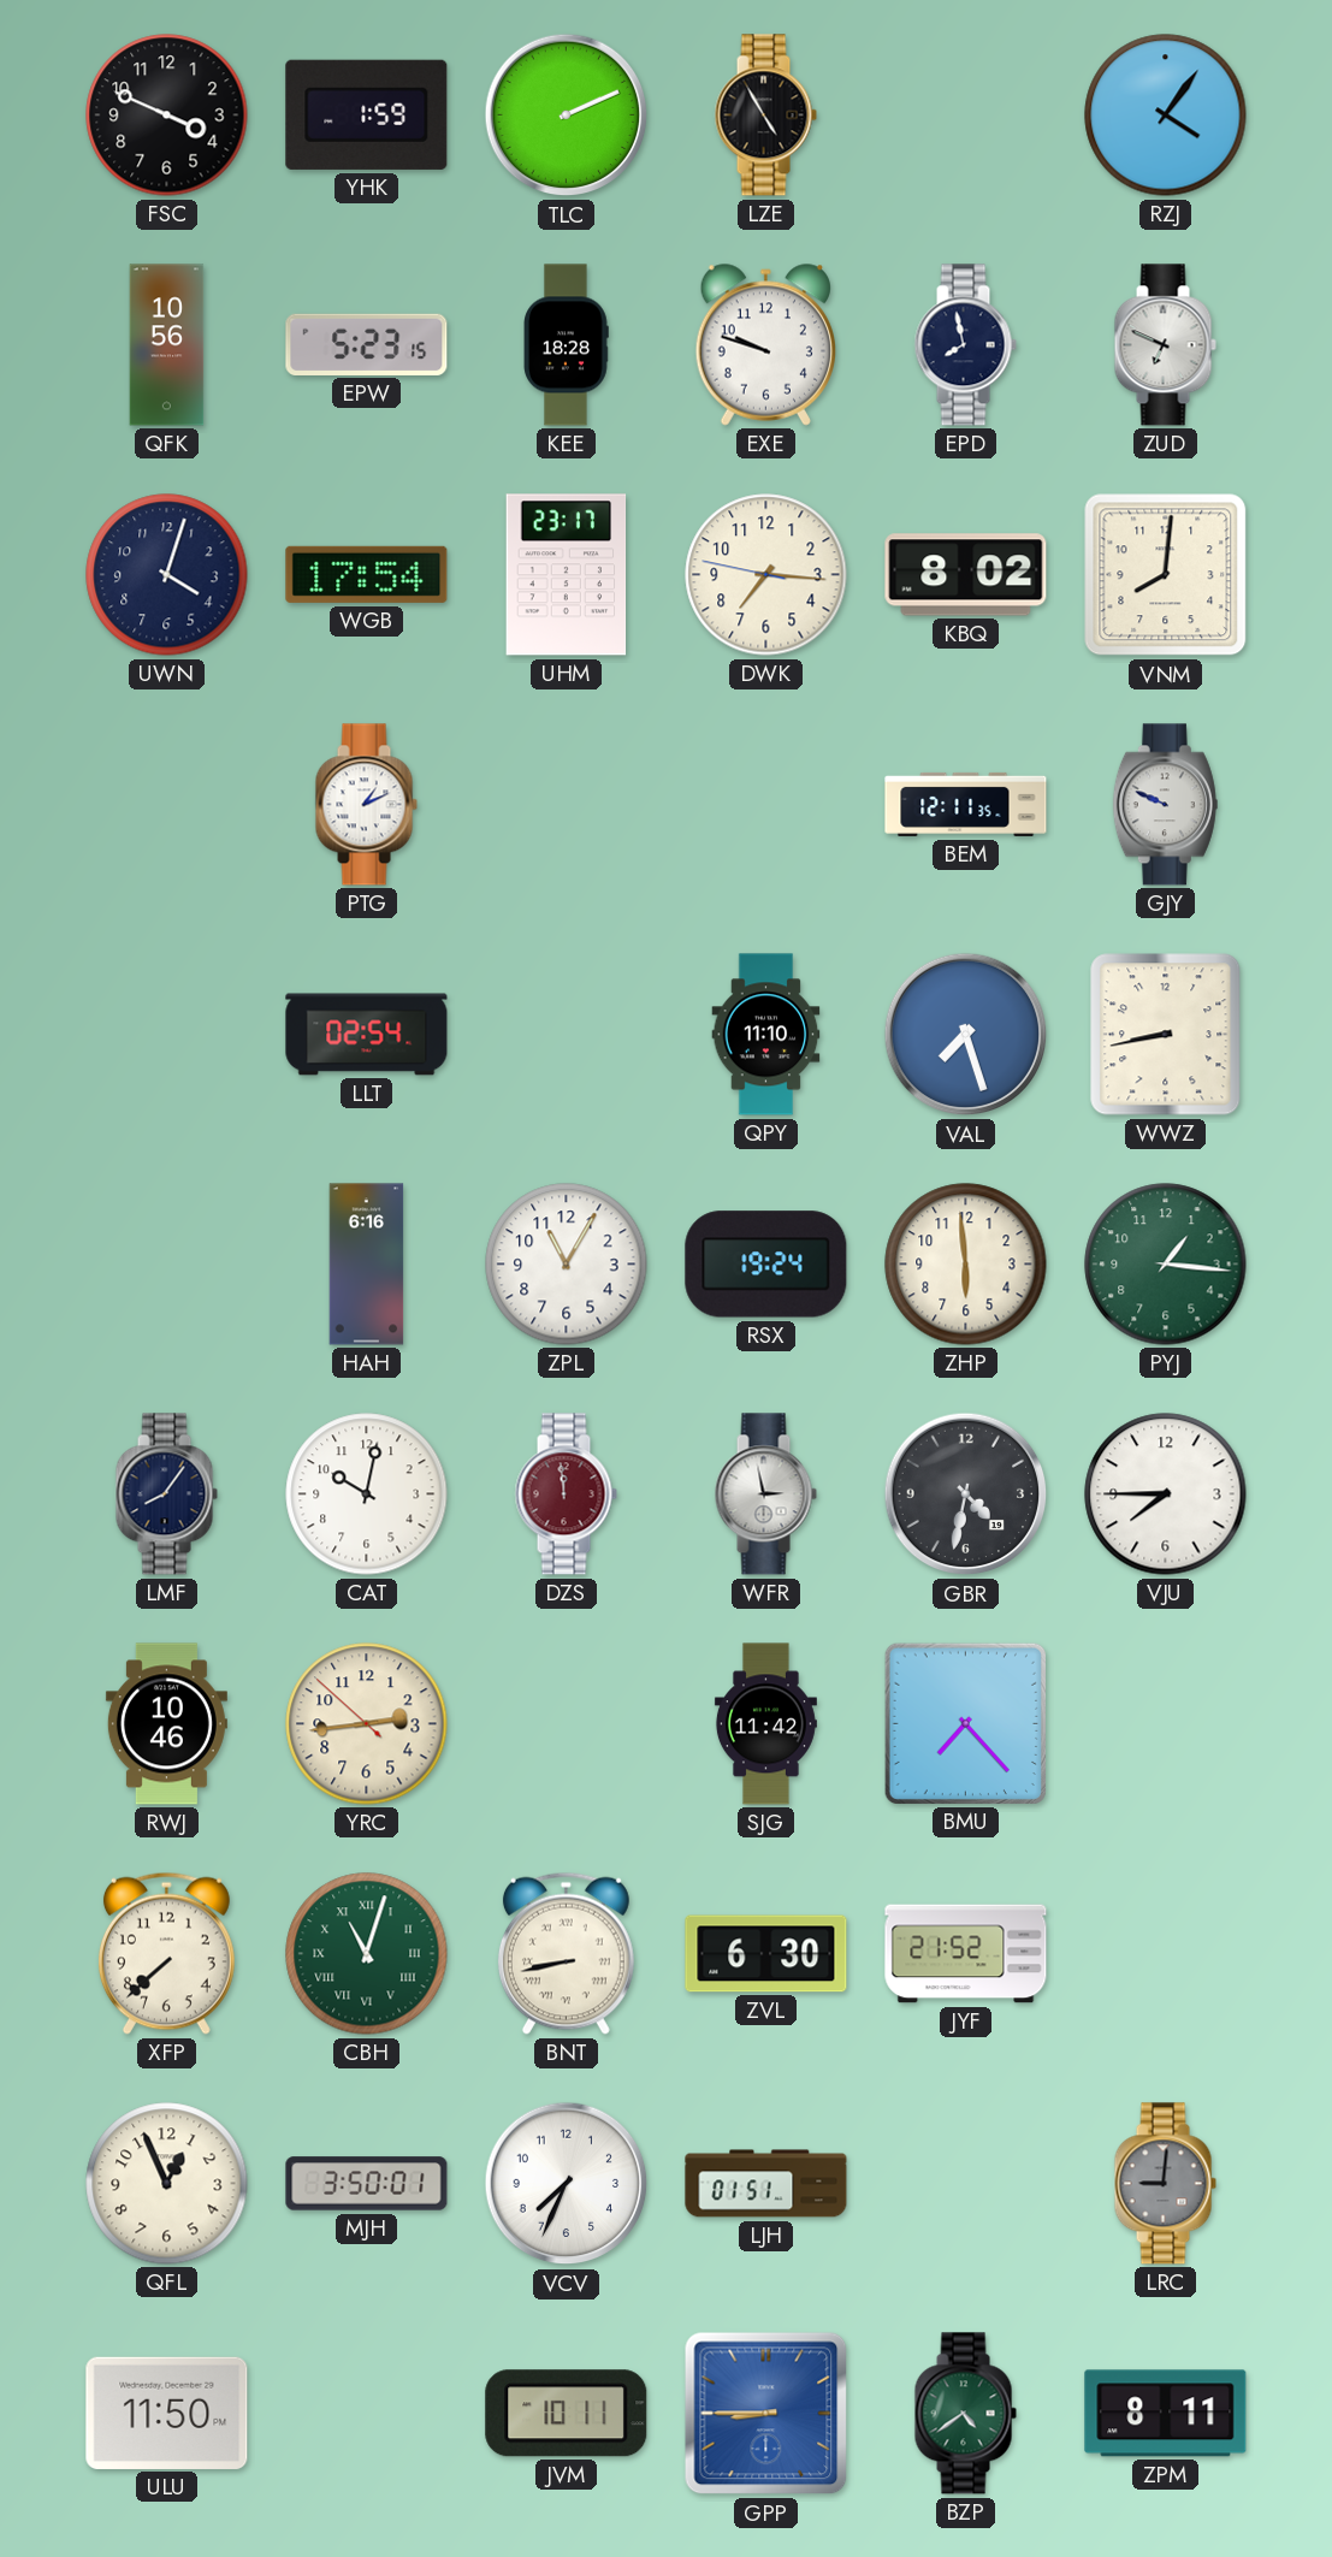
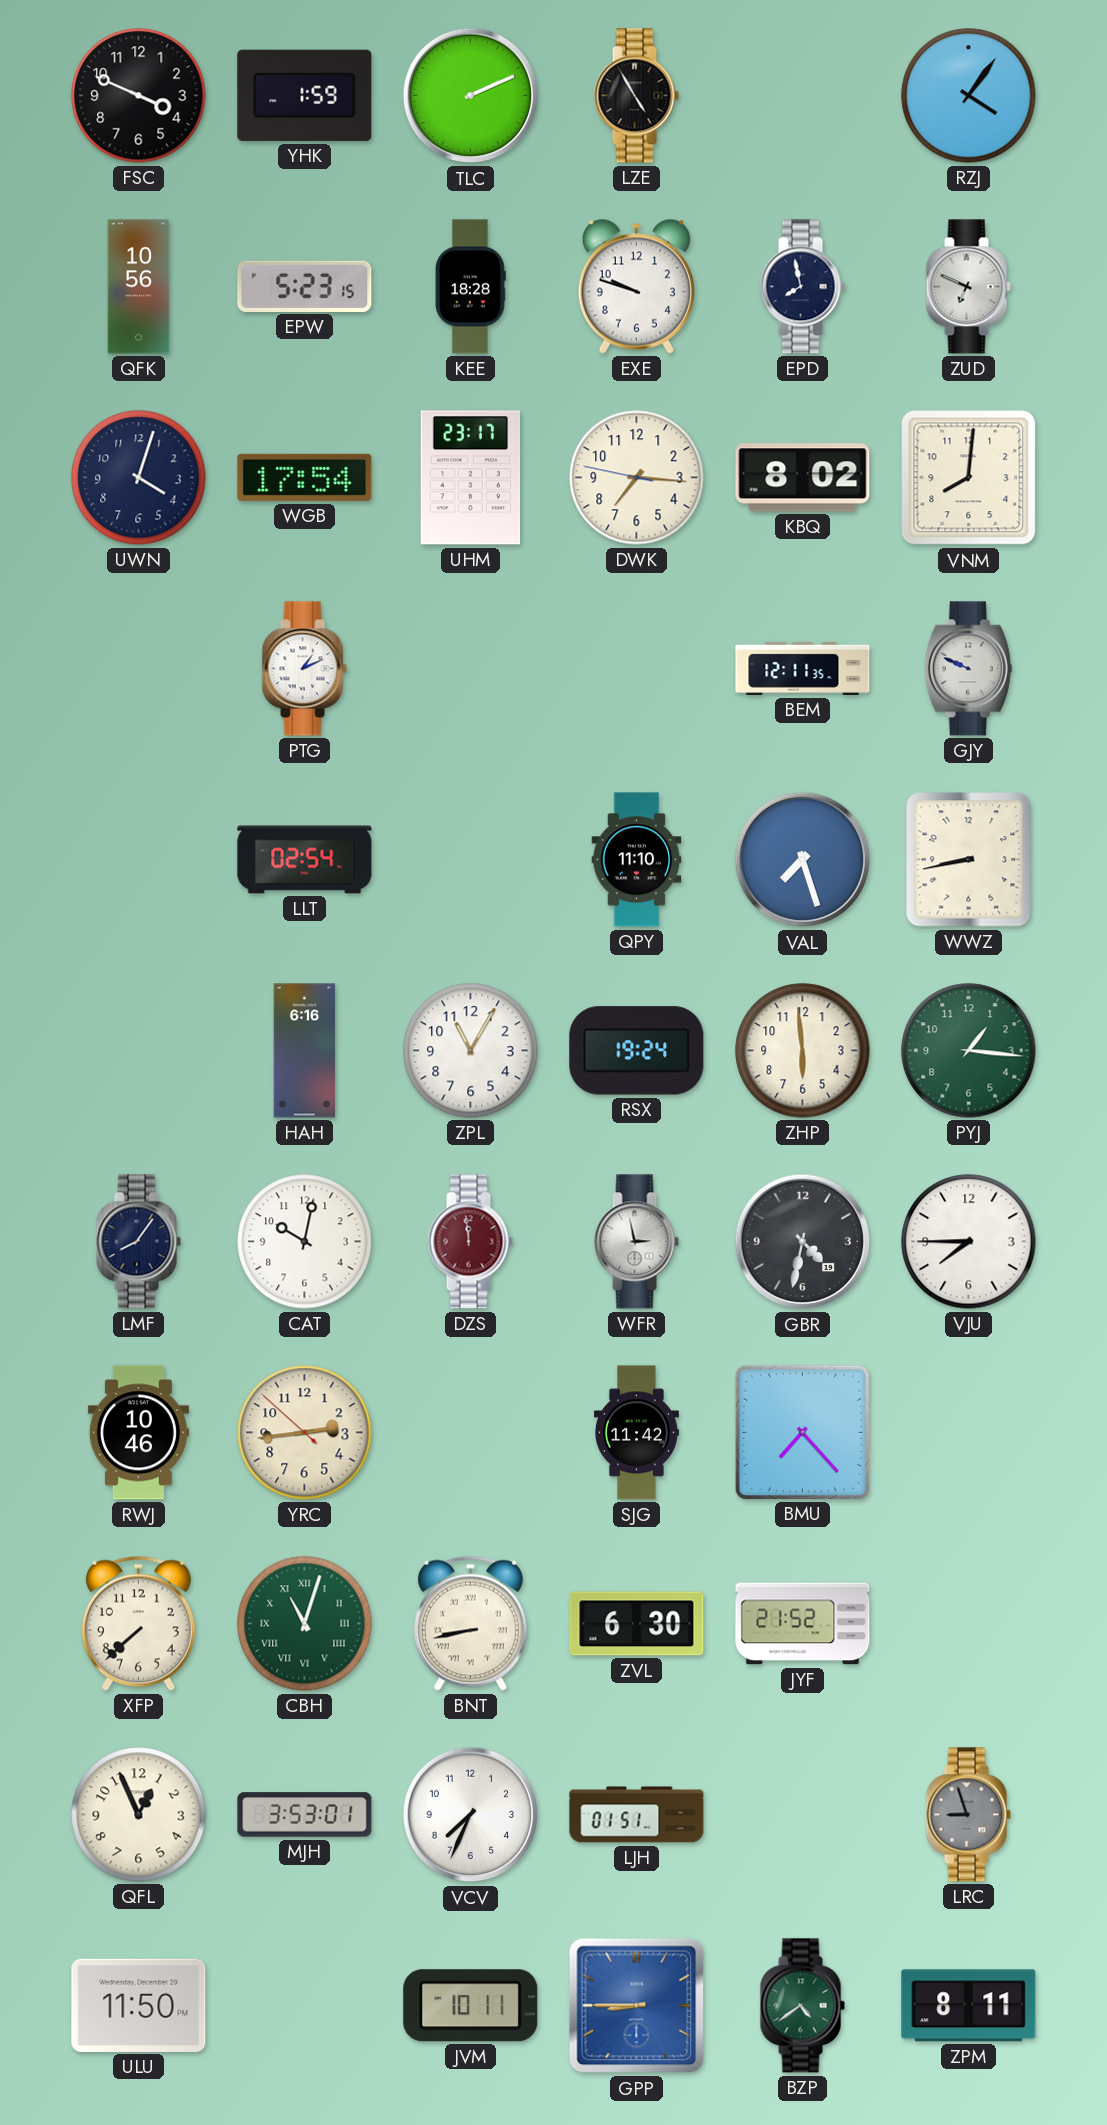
MJH: 3:50 -> 3:53 (305, 1815)
LRC: 9:01 -> 8:57 (968, 1815)
